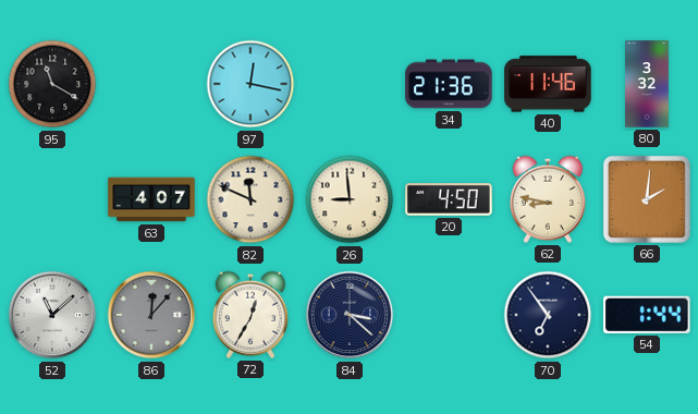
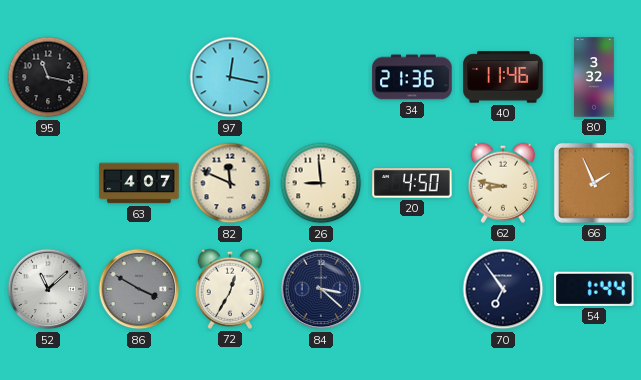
95: 11:20 -> 11:17 (48, 77)
66: 2:01 -> 1:56 (594, 183)
86: 12:07 -> 3:50 (139, 289)
